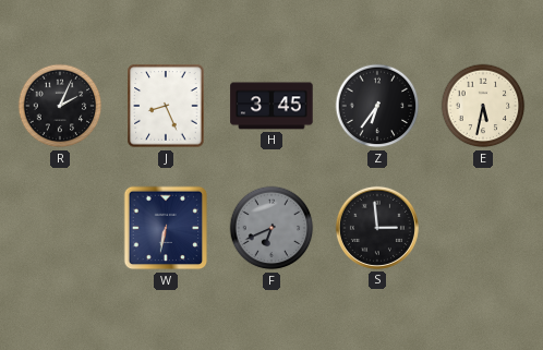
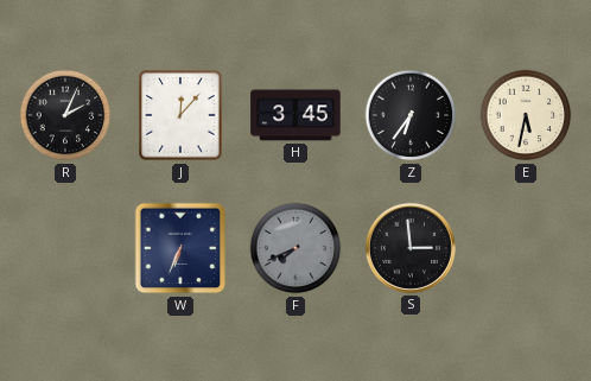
J: 8:26 -> 12:07 (180, 115)
W: 6:32 -> 6:34 (180, 248)
F: 6:41 -> 7:41 (295, 248)
